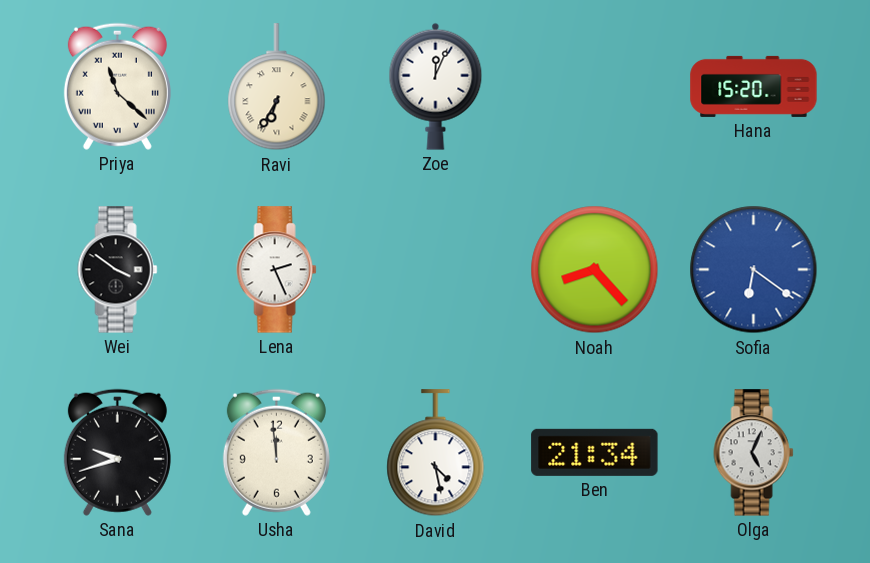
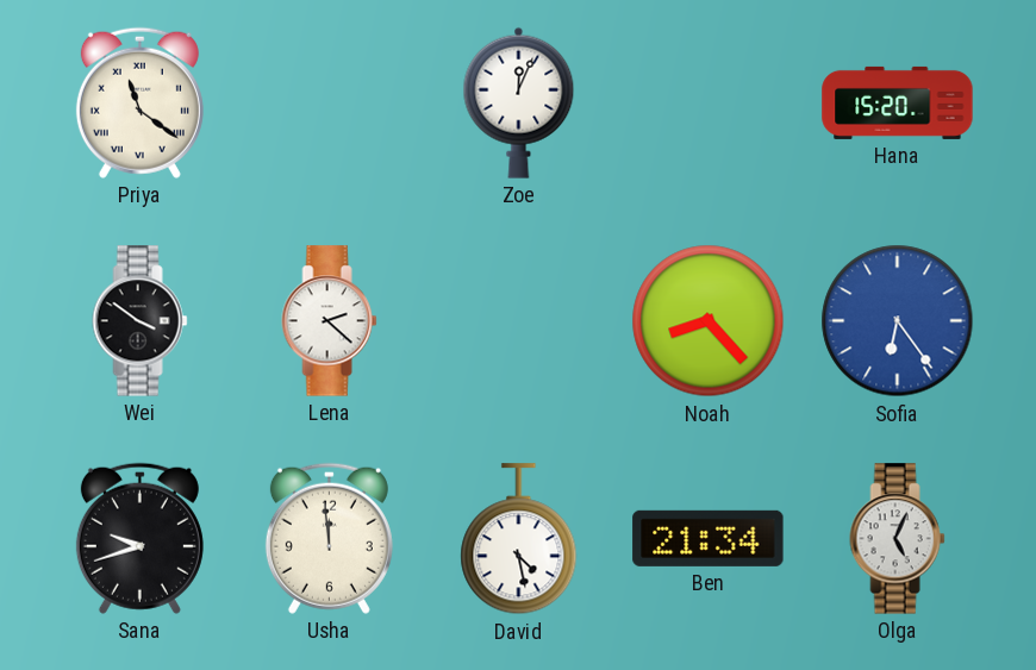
Priya: 11:22 -> 11:21 (139, 102)
Ravi: 6:35 -> none (277, 87)
Lena: 2:26 -> 2:22 (330, 321)
Sofia: 6:21 -> 6:24 (898, 321)
